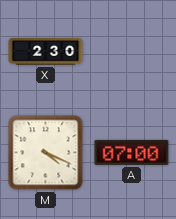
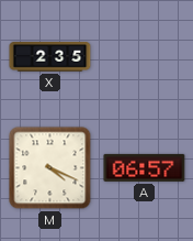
X: 2:30 -> 2:35 (50, 57)
A: 07:00 -> 06:57 (145, 167)
